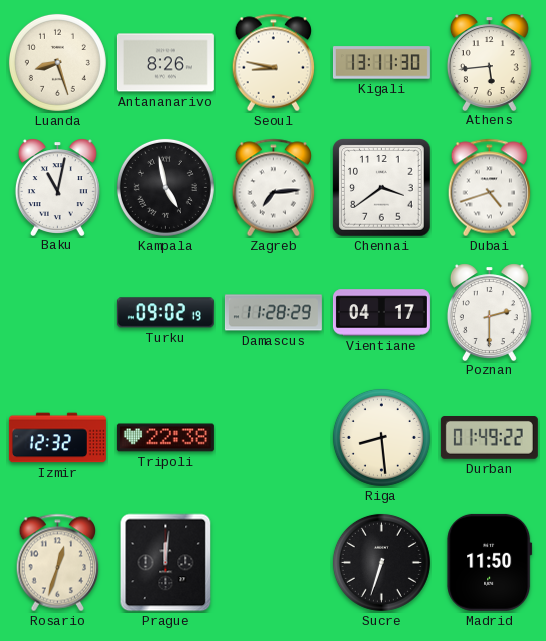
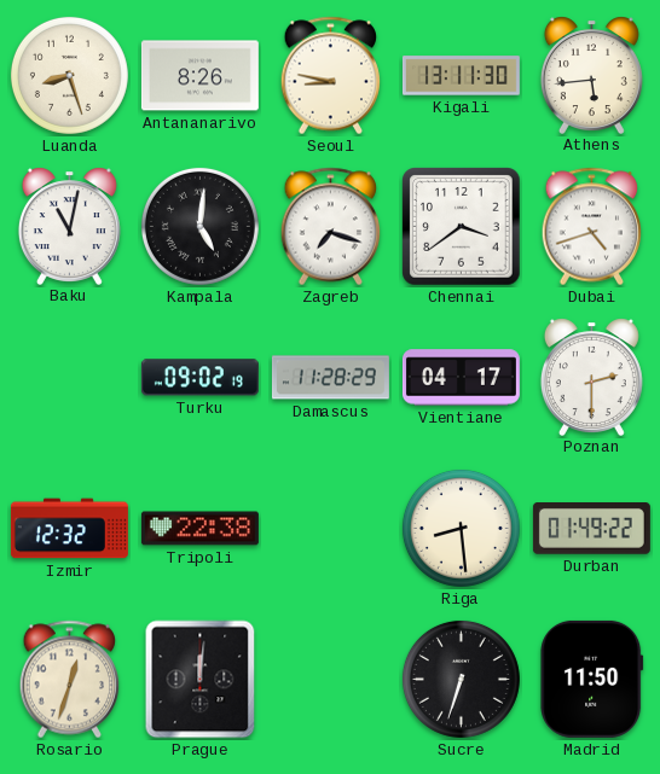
Kampala: 4:58 -> 5:01 (199, 226)
Zagreb: 7:14 -> 7:18 (331, 227)
